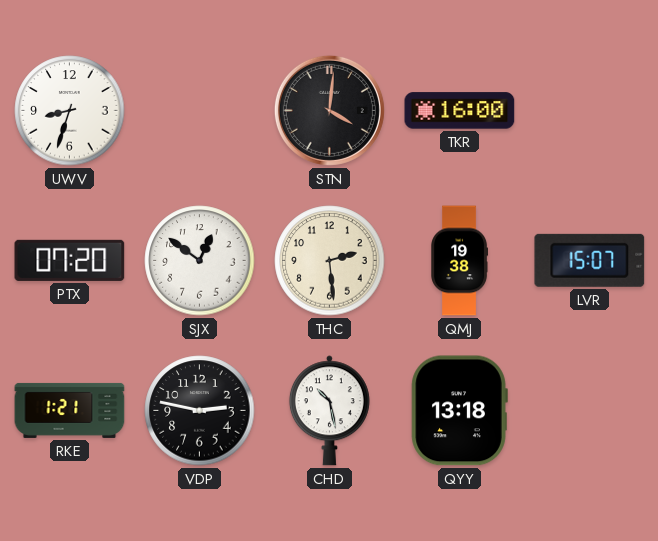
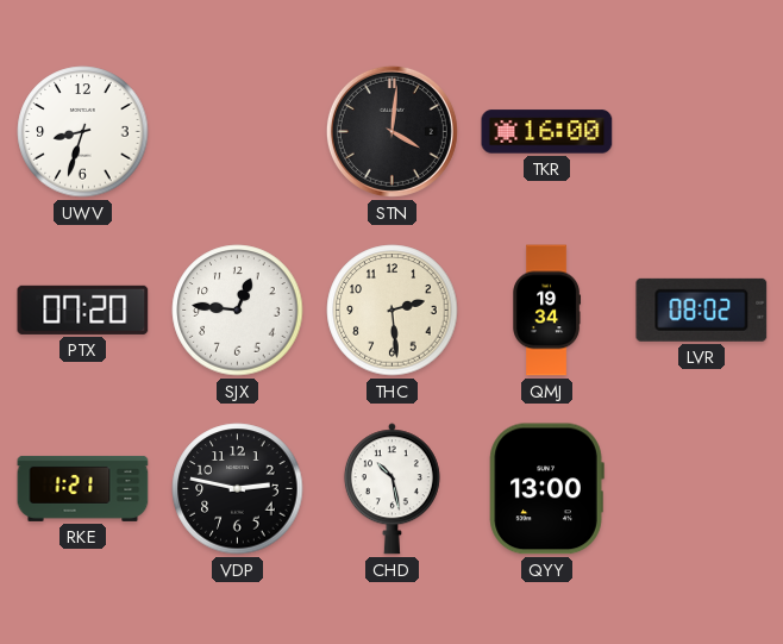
SJX: 12:51 -> 12:46 (238, 311)
QMJ: 19:38 -> 19:34 (546, 311)
LVR: 15:07 -> 08:02 (702, 310)
QYY: 13:18 -> 13:00 (546, 489)
